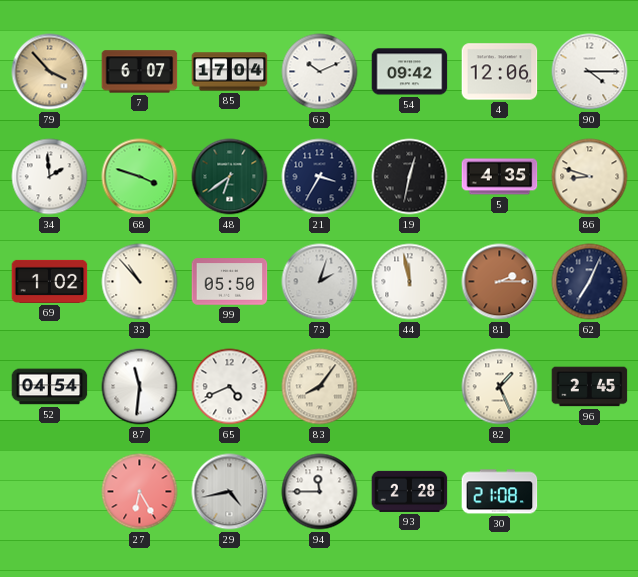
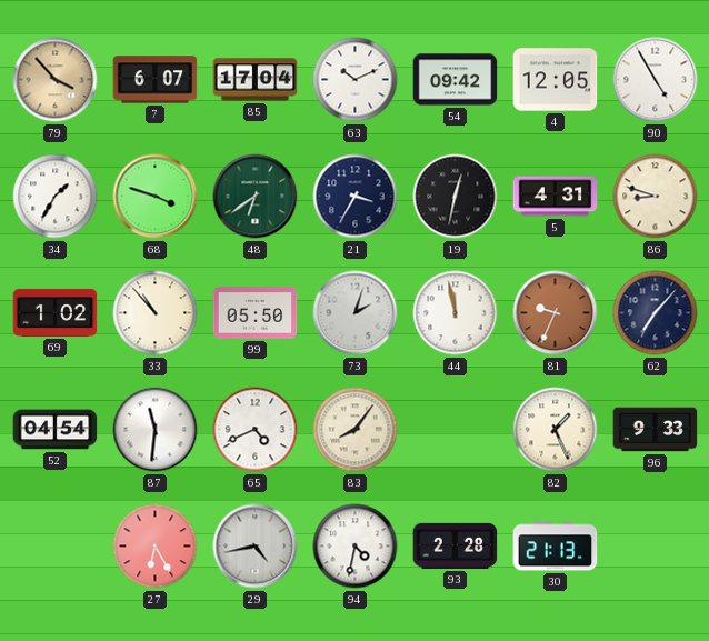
4: 12:06 -> 12:05 (556, 80)
90: 4:15 -> 4:55 (656, 80)
34: 1:59 -> 1:35 (56, 197)
5: 4:35 -> 4:31 (556, 197)
81: 2:15 -> 9:34 (556, 313)
62: 7:04 -> 7:07 (656, 313)
96: 2:45 -> 9:33 (656, 430)
94: 11:45 -> 4:32 (356, 547)
30: 21:08 -> 21:13 (556, 547)
